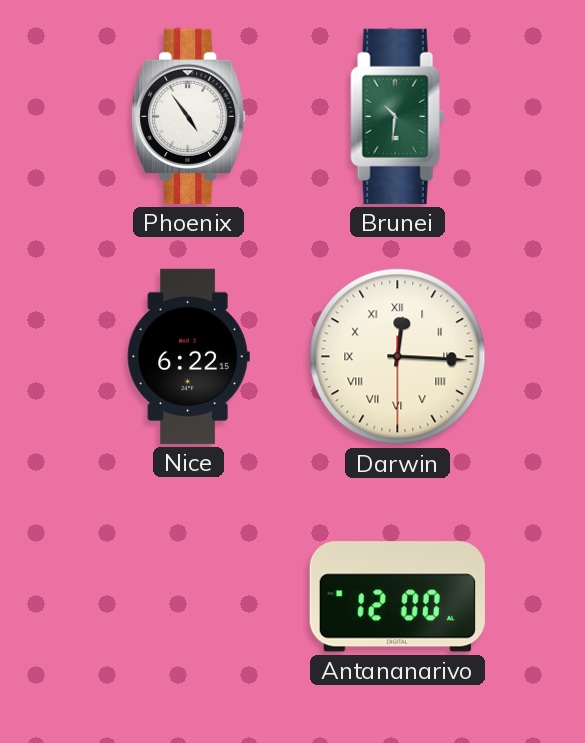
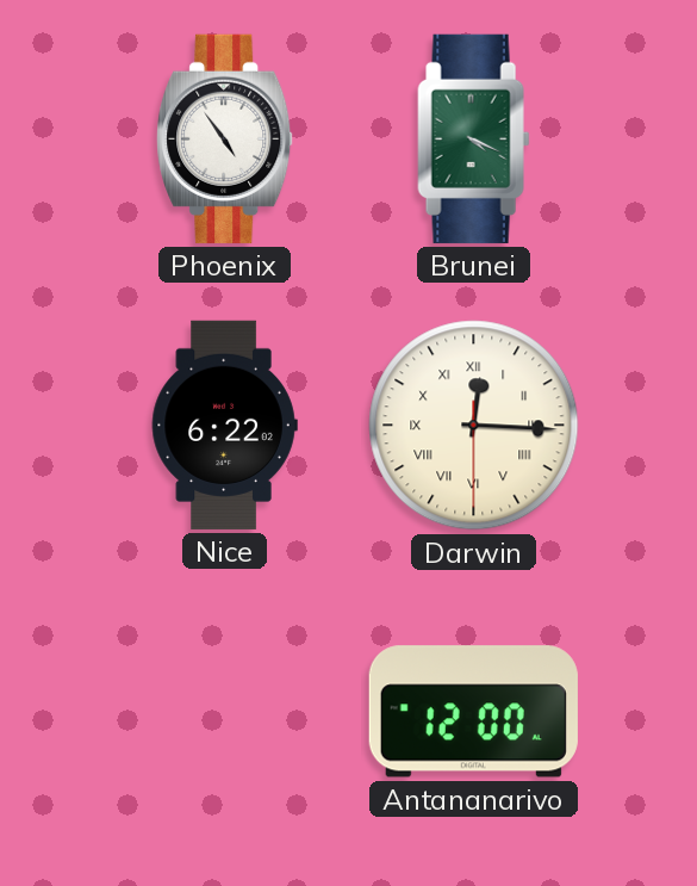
Brunei: 10:31 -> 4:19 (474, 138)
Nice: 6:22:15 -> 6:22:02 (224, 425)
